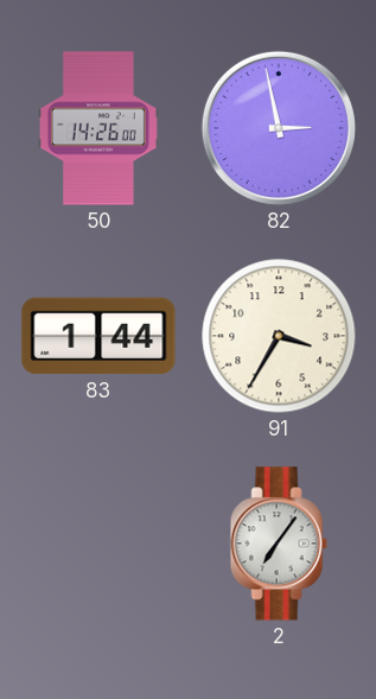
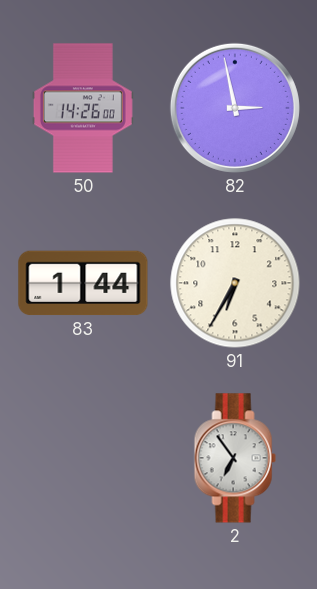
91: 3:35 -> 6:35 (235, 283)
2: 7:06 -> 6:54 (235, 458)
